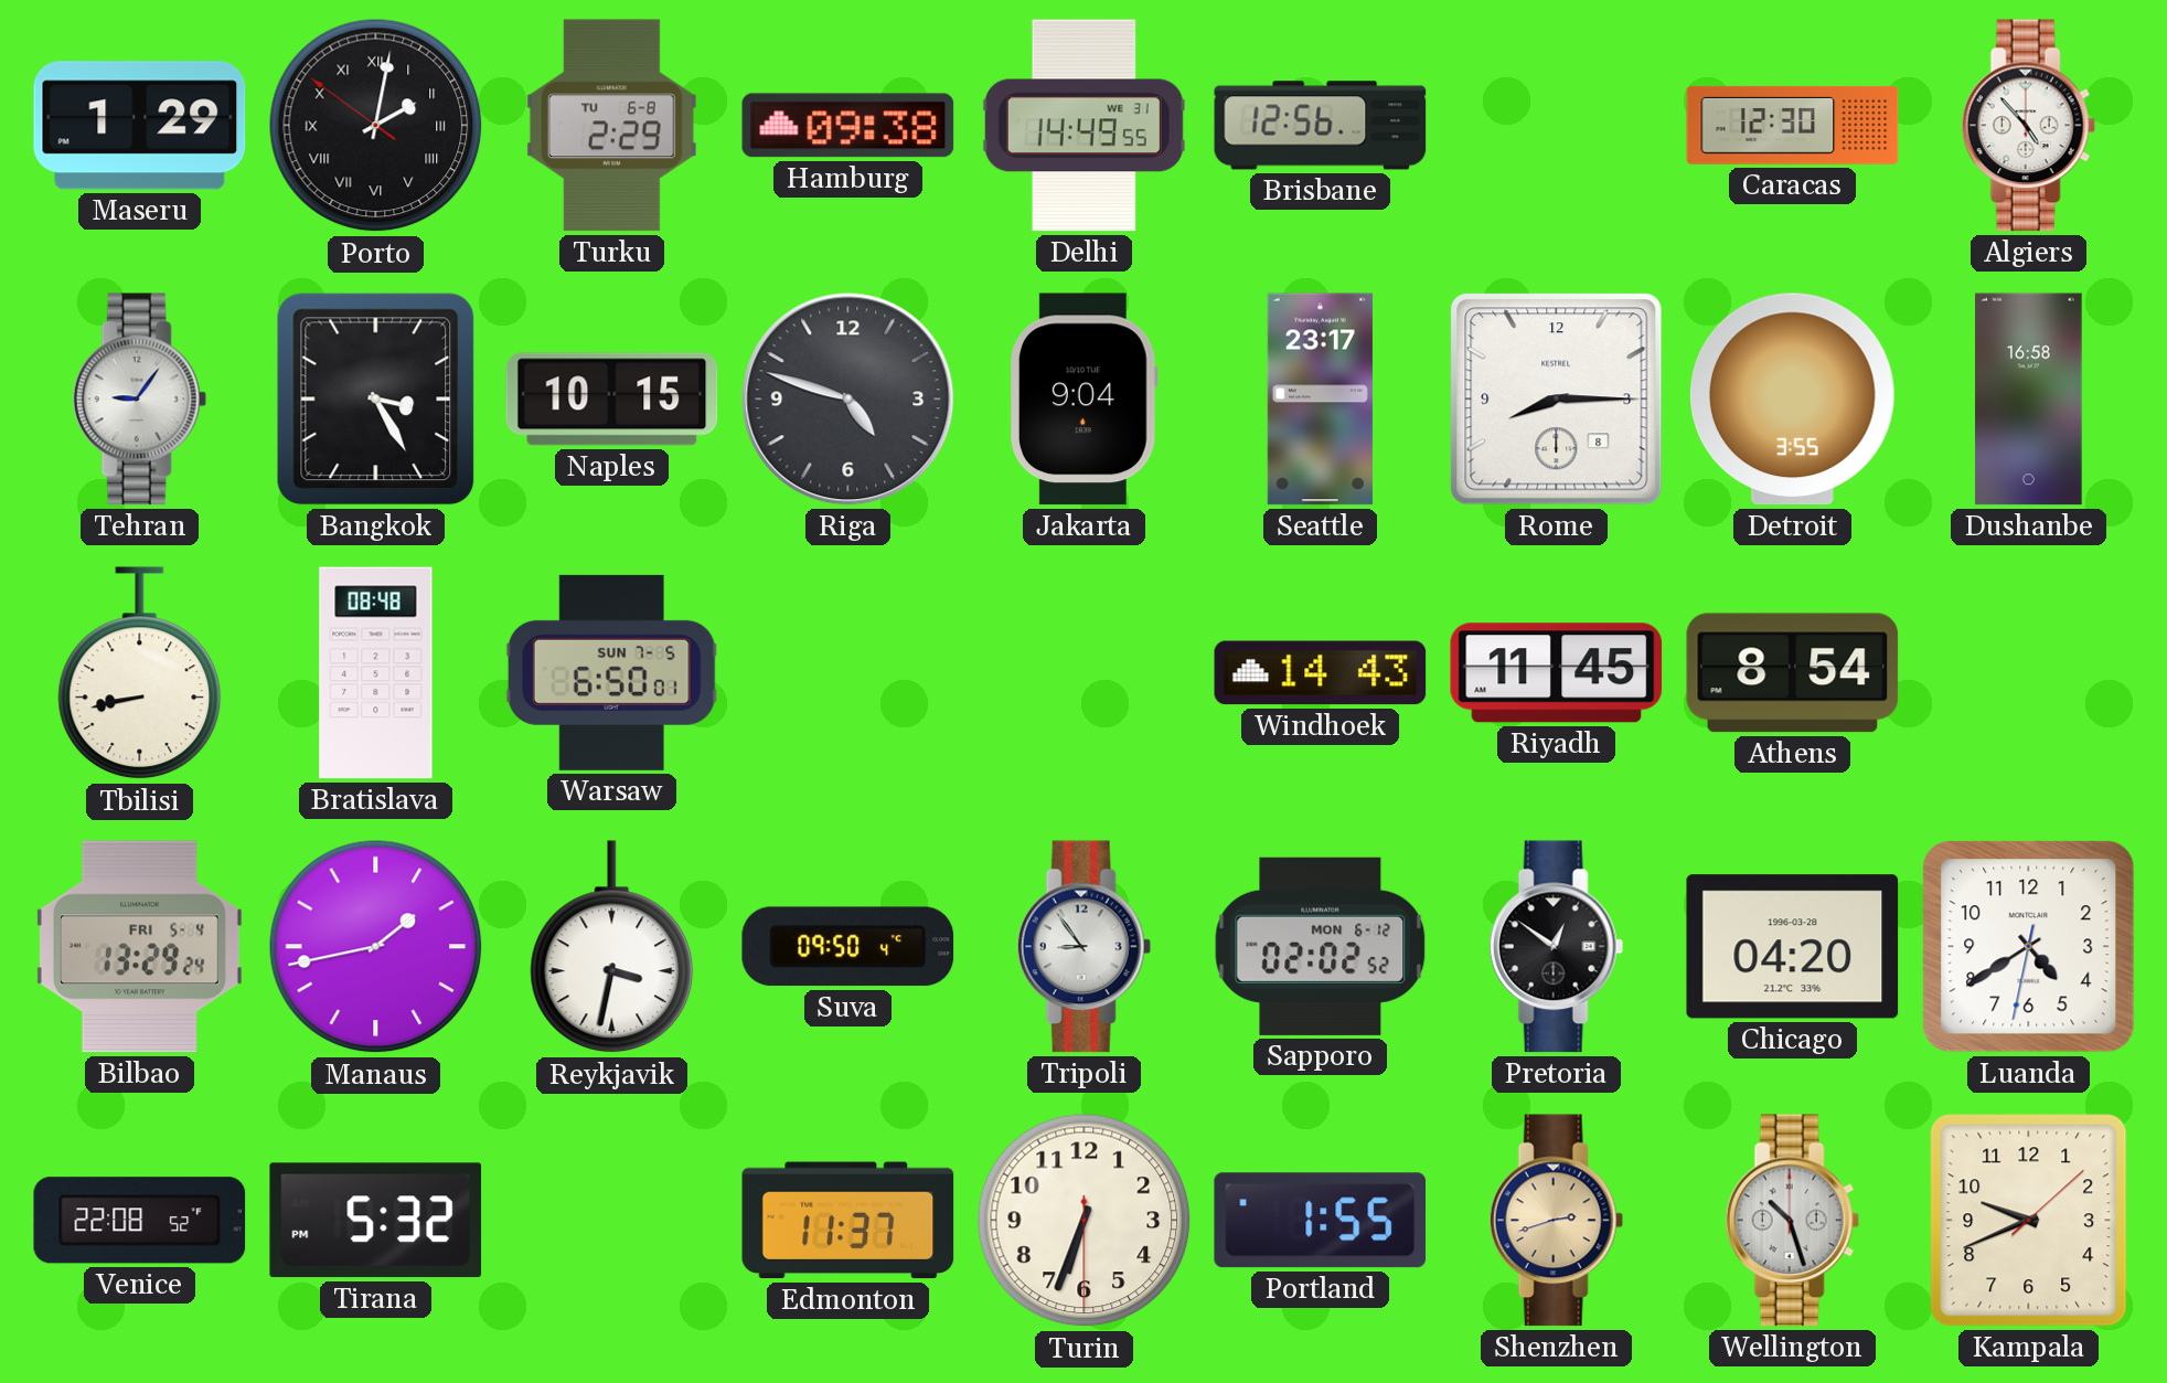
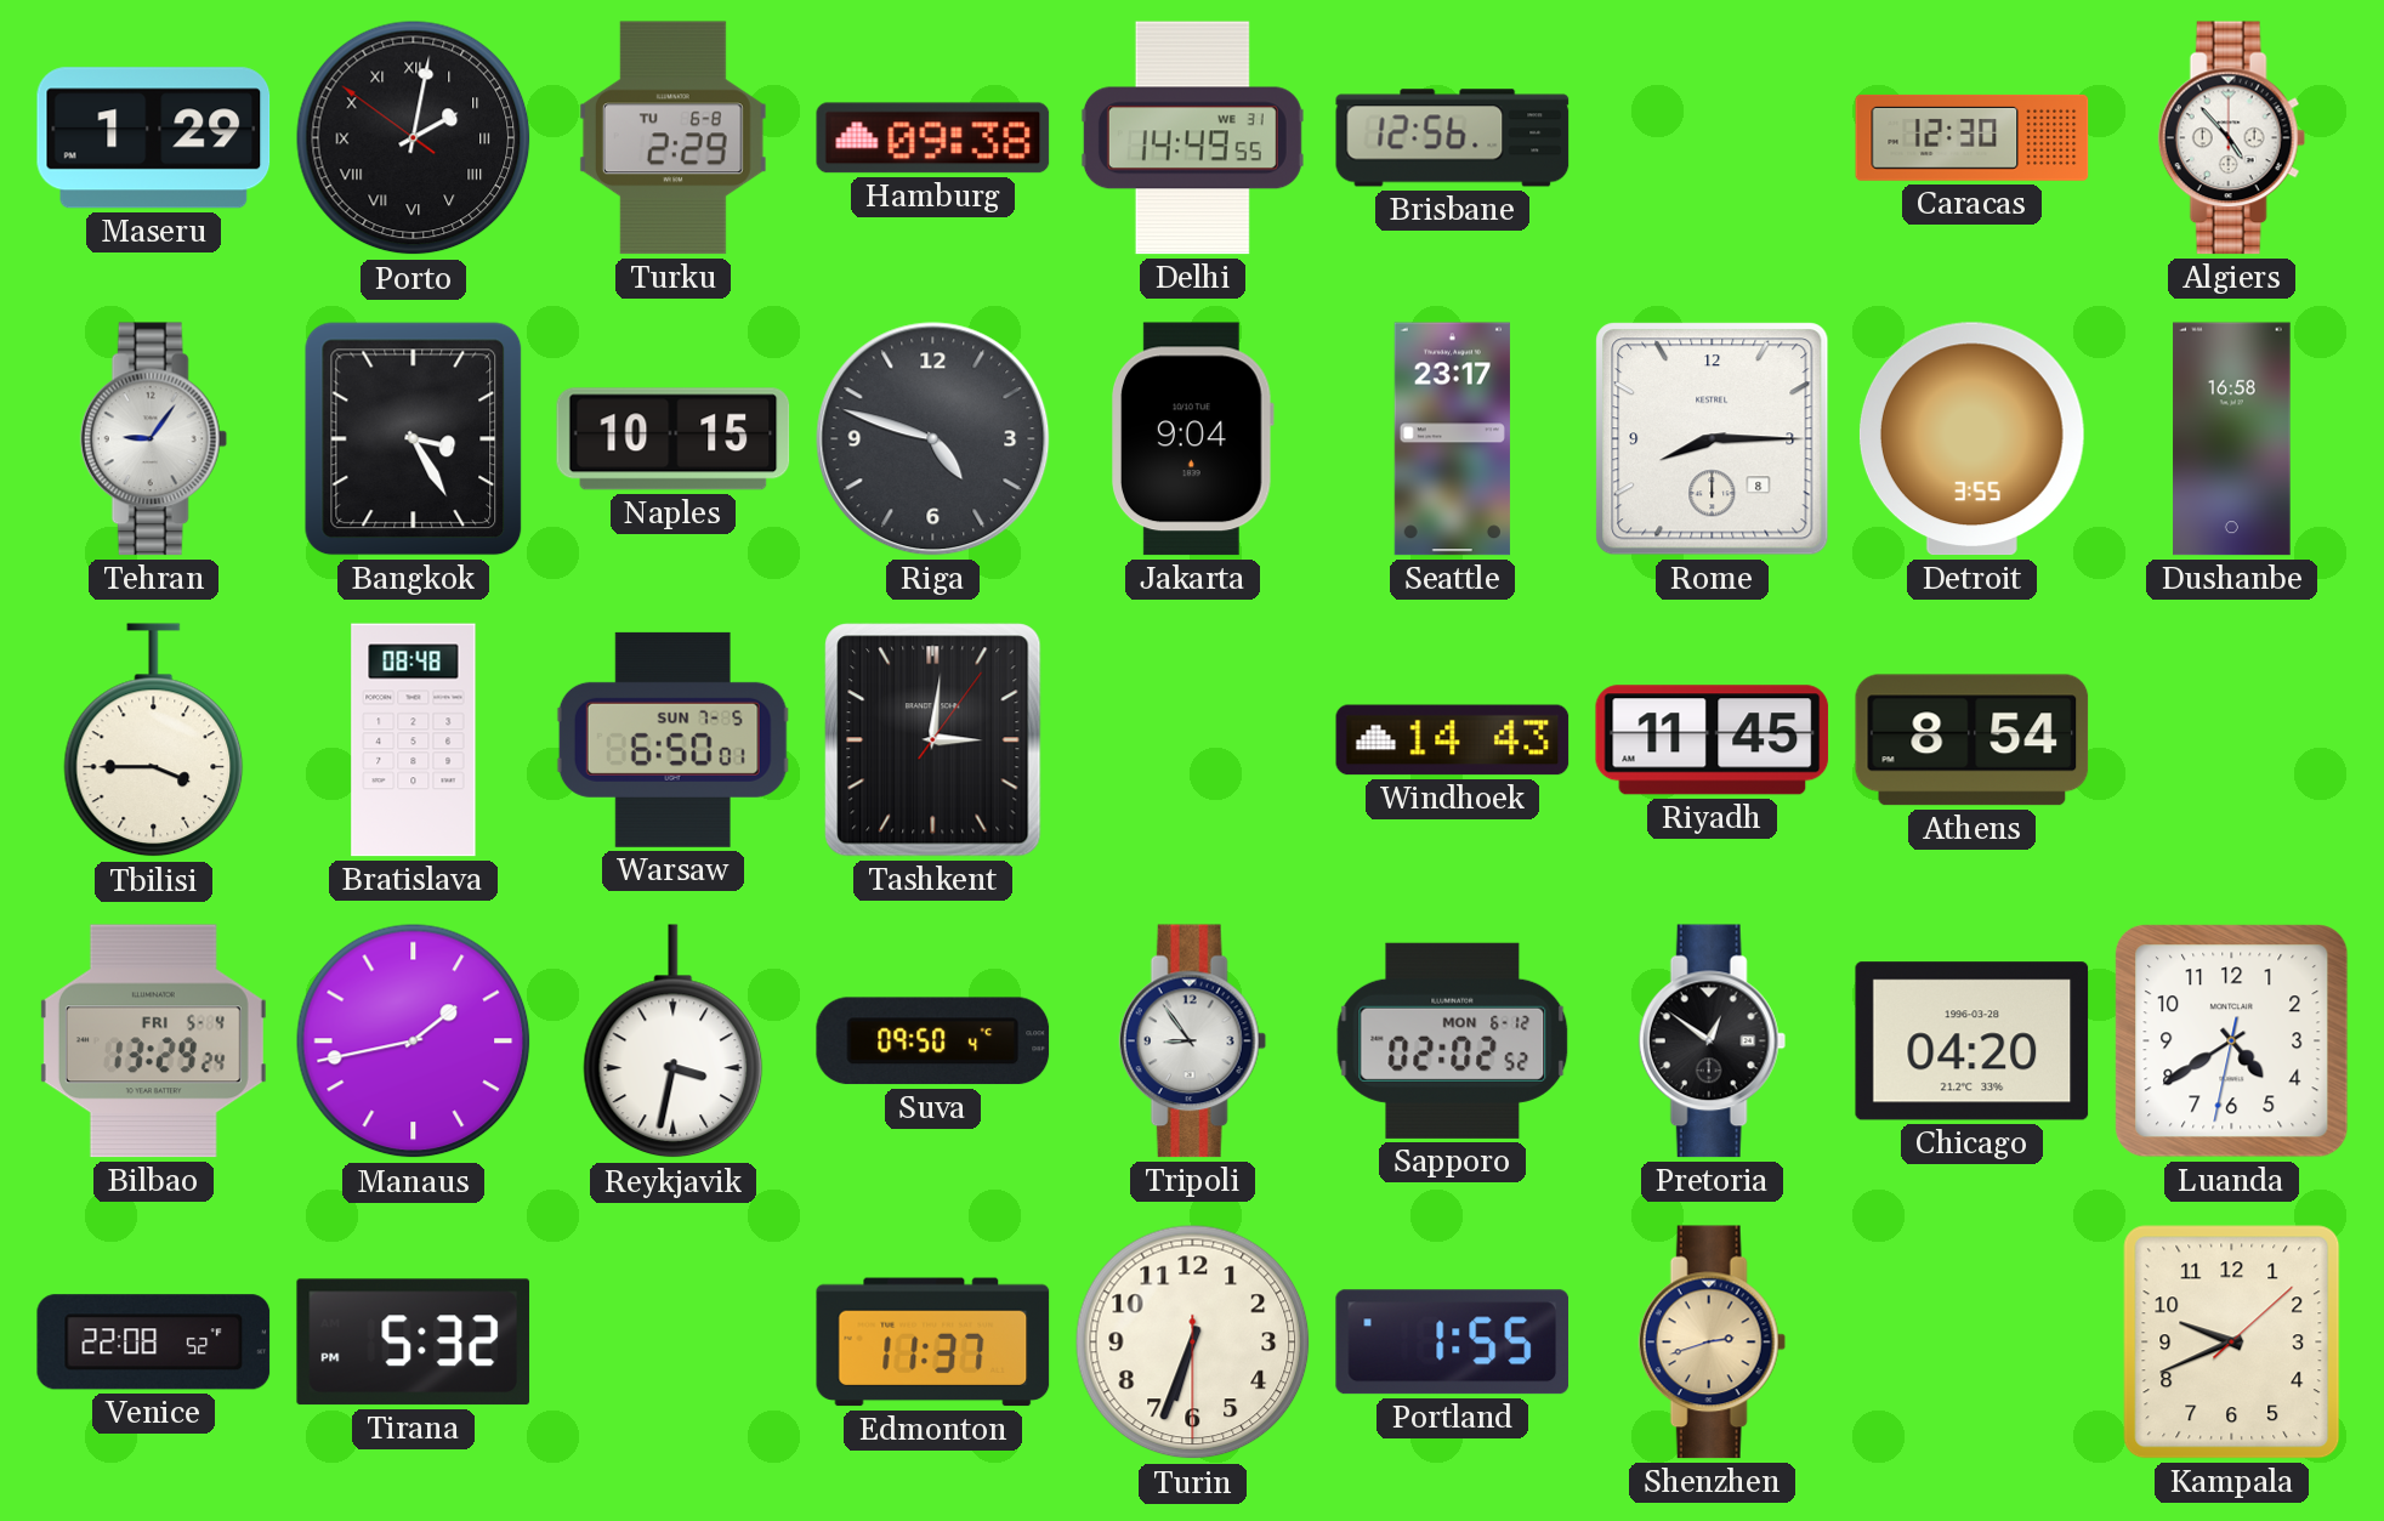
Tbilisi: 8:43 -> 3:45 (154, 740)
Tashkent: none -> 3:01 (933, 740)
Wellington: 10:27 -> none (1792, 1221)
